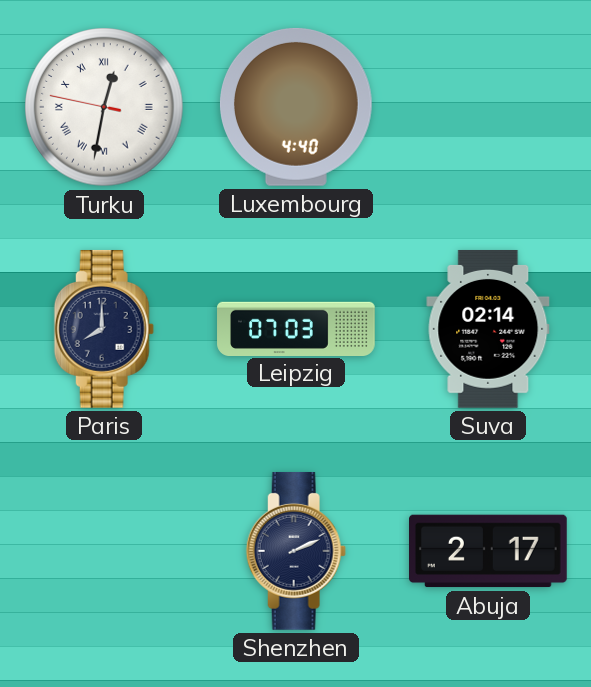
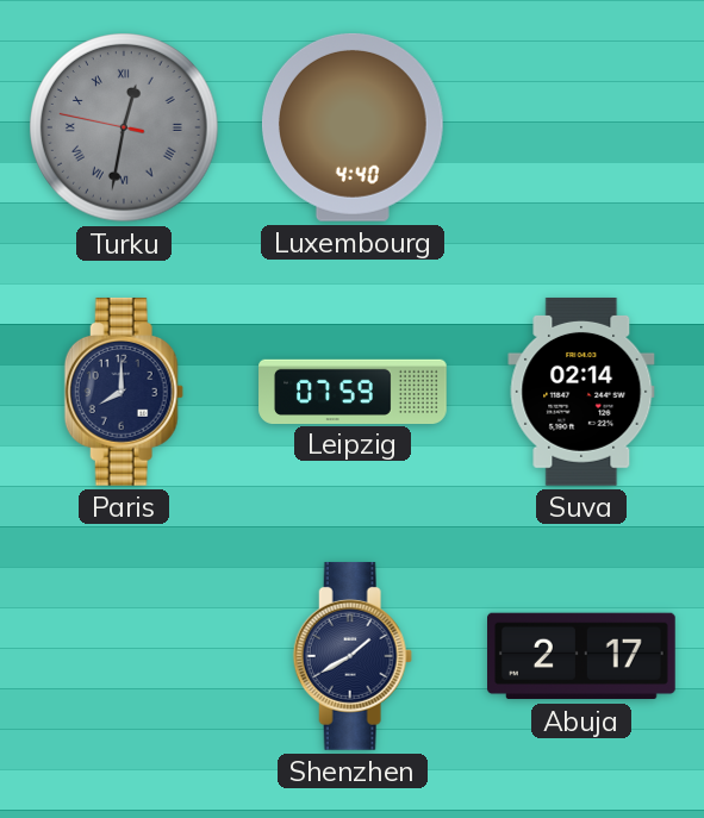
Turku dial: white -> grey (124, 127)
Leipzig: 07:03 -> 07:59 (353, 391)
Shenzhen: 2:11 -> 1:40 (353, 656)
